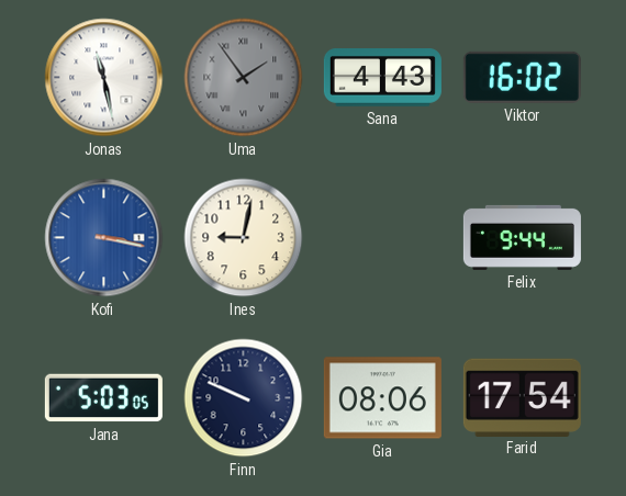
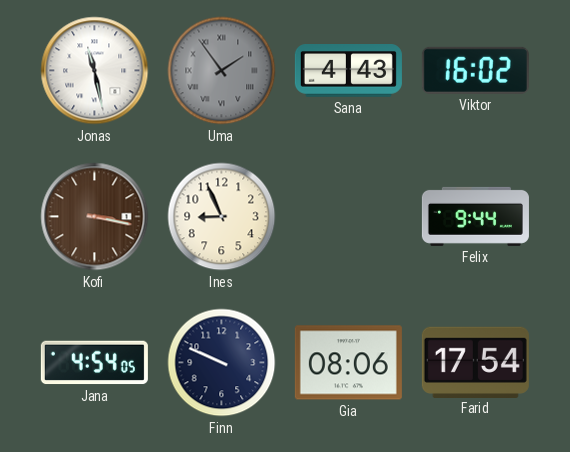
Kofi dial: blue -> brown (95, 217)
Ines: 9:02 -> 8:56 (222, 217)
Jana: 5:03 -> 4:54 (94, 363)
